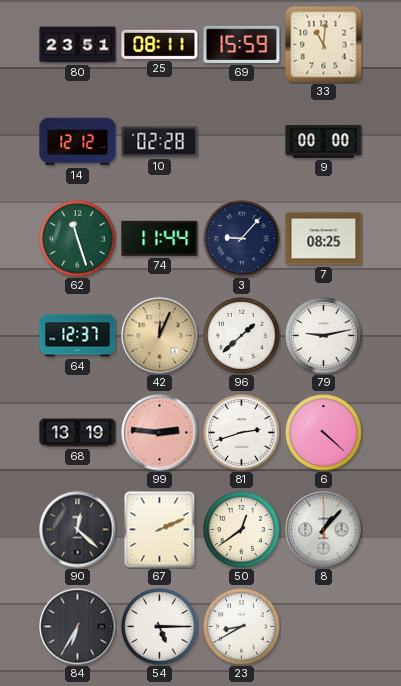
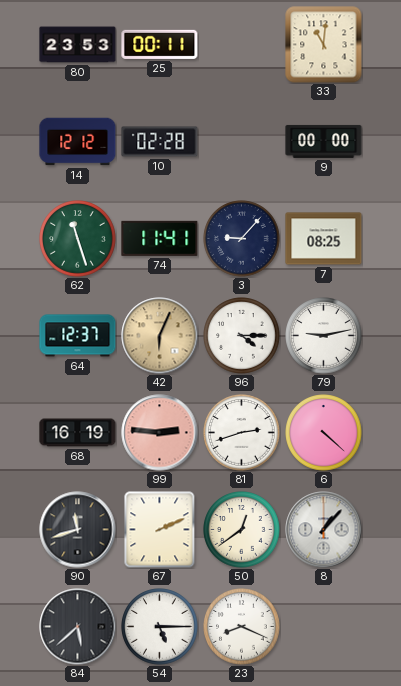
80: 23:51 -> 23:53 (78, 45)
25: 08:11 -> 00:11 (160, 44)
69: 15:59 -> none (242, 44)
74: 11:44 -> 11:41 (160, 238)
42: 12:04 -> 6:04 (160, 336)
96: 1:38 -> 4:15 (242, 336)
68: 13:19 -> 16:19 (78, 433)
90: 12:22 -> 11:42 (78, 530)
84: 6:35 -> 5:38 (78, 627)
23: 8:40 -> 8:19 (242, 627)
